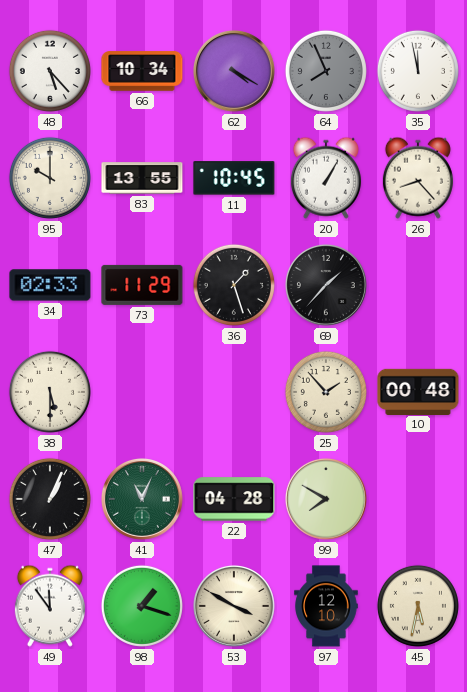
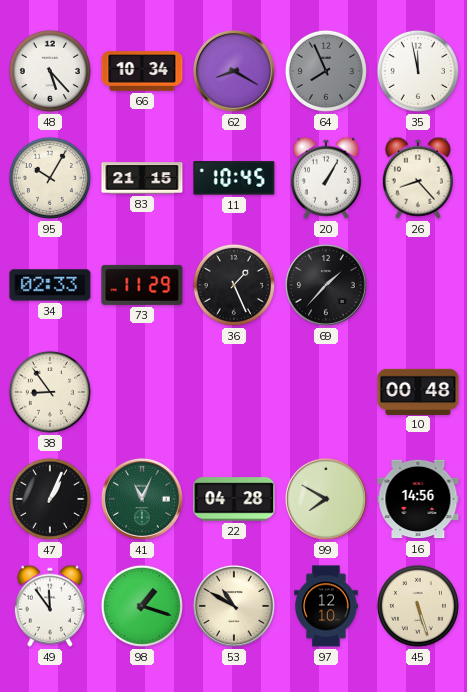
62: 4:20 -> 8:20 (234, 71)
95: 10:00 -> 10:05 (50, 178)
83: 13:55 -> 21:15 (142, 178)
36: 1:27 -> 1:26 (234, 285)
38: 5:30 -> 8:54 (50, 392)
25: 1:53 -> none (326, 392)
16: none -> 14:56 (418, 499)
53: 3:50 -> 10:50 (234, 606)
45: 5:32 -> 5:27 (418, 606)
